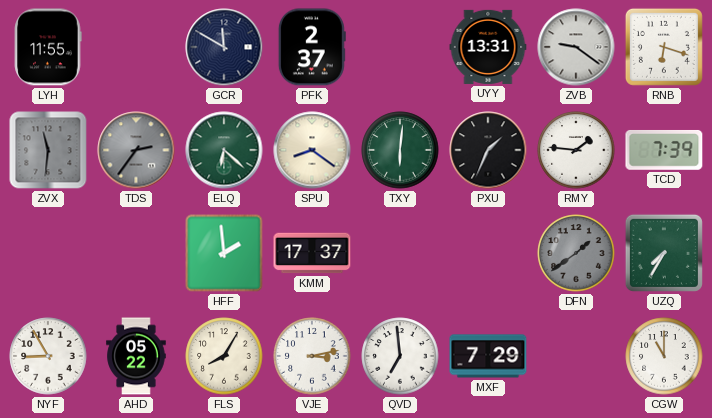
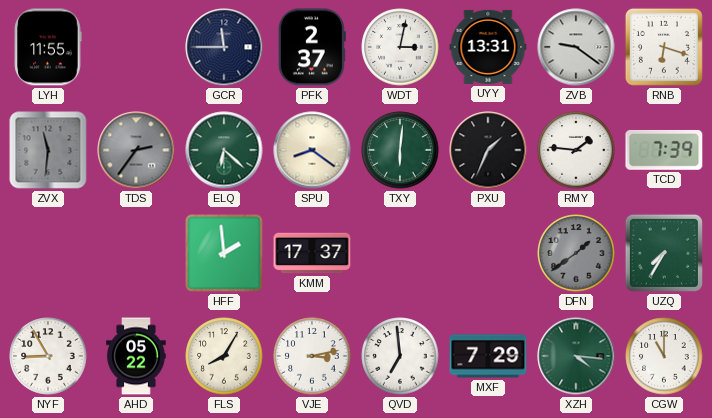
GCR: 11:50 -> 11:45 (224, 47)
WDT: none -> 3:02 (400, 47)
XZH: none -> 4:16 (576, 356)
